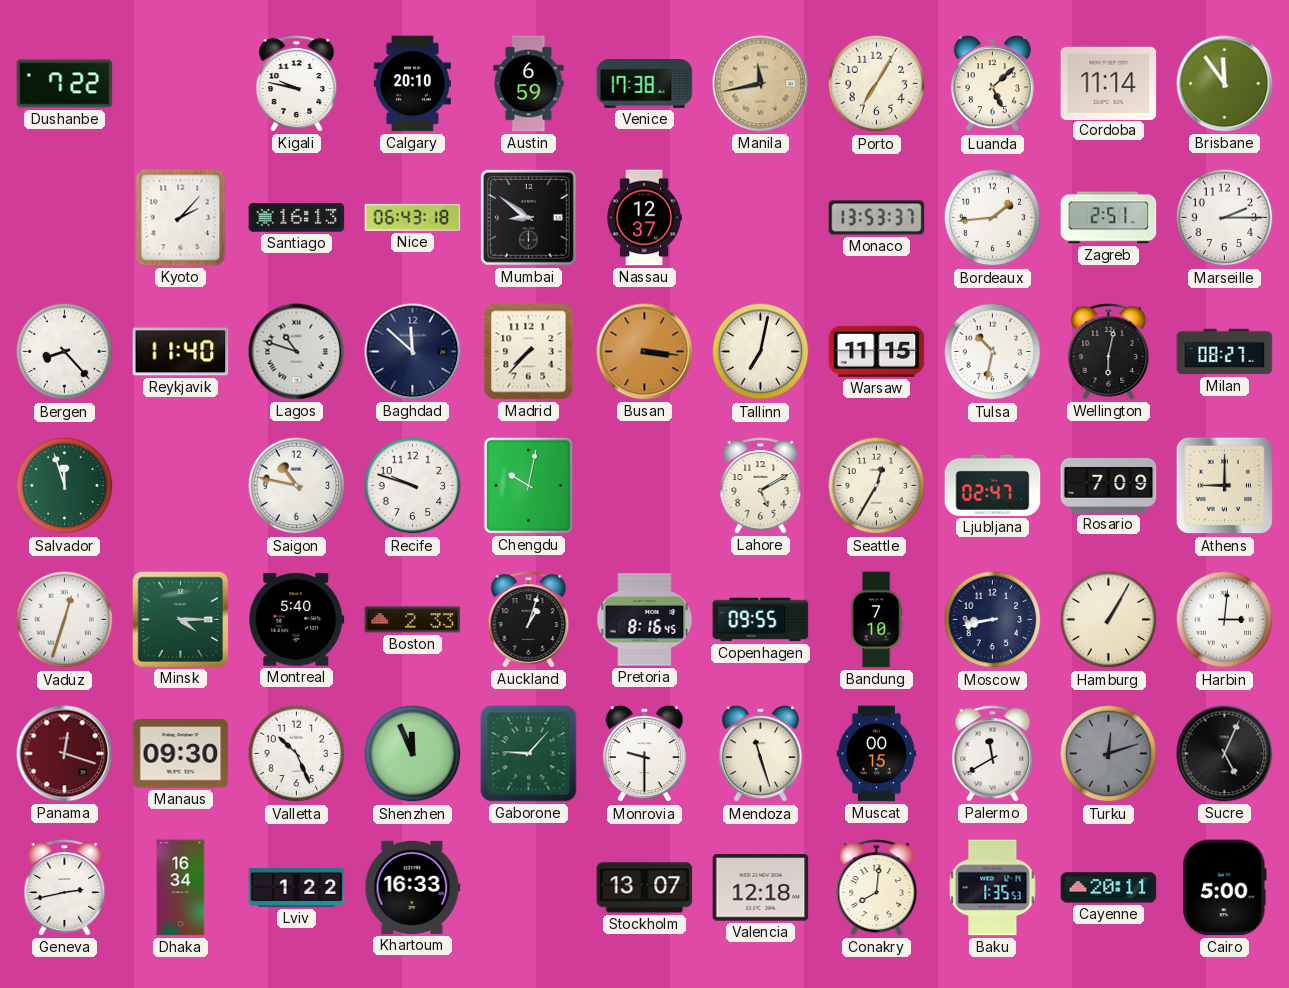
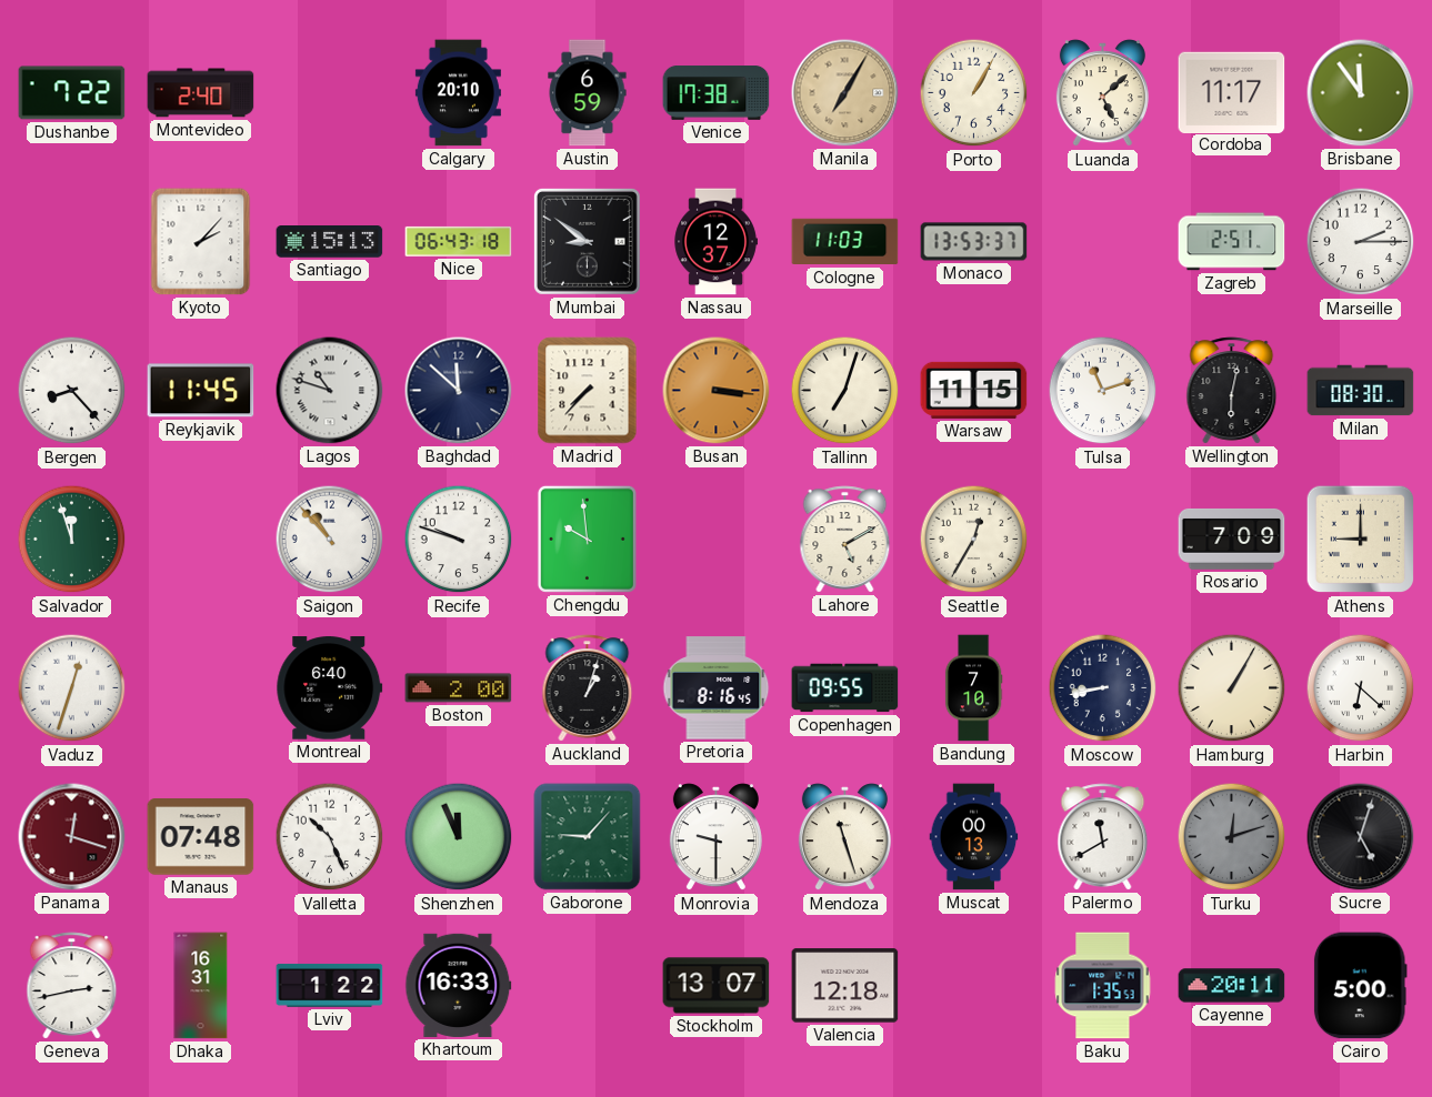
Montevideo: none -> 2:40 (201, 93)
Kigali: 9:47 -> none (297, 84)
Manila: 11:43 -> 7:05 (845, 93)
Porto: 7:05 -> 1:05 (974, 93)
Cordoba: 11:14 -> 11:17 (1232, 92)
Santiago: 16:13 -> 15:13 (330, 242)
Cologne: none -> 11:03 (845, 242)
Bordeaux: 1:44 -> none (993, 218)
Reykjavik: 11:40 -> 11:45 (201, 391)
Tallinn: 7:02 -> 7:03 (845, 391)
Tulsa: 10:32 -> 11:12 (1103, 391)
Milan: 08:27 -> 08:30 (1361, 391)
Saigon: 10:47 -> 10:53 (330, 540)
Chengdu: 10:02 -> 9:59 (587, 539)
Ljubljana: 02:47 -> none (993, 485)
Minsk: 4:15 -> none (180, 619)
Montreal: 5:40 -> 6:40 (330, 688)
Boston: 2:33 -> 2:00 (459, 688)
Harbin: 3:01 -> 6:22 (1361, 688)
Manaus: 09:30 -> 07:48 (201, 837)
Muscat: 00:15 -> 00:13 (974, 837)
Sucre: 5:04 -> 5:03 (1361, 837)
Dhaka: 16:34 -> 16:31 (201, 986)
Conakry: 8:01 -> none (877, 888)
